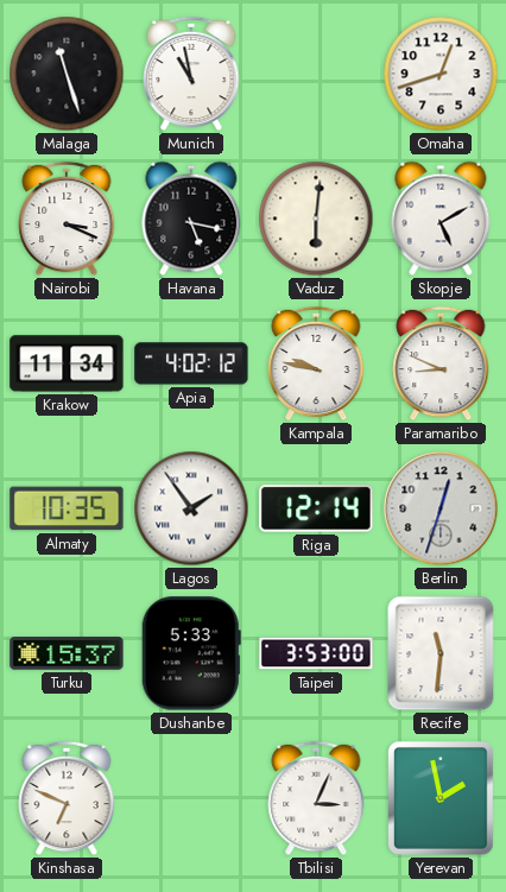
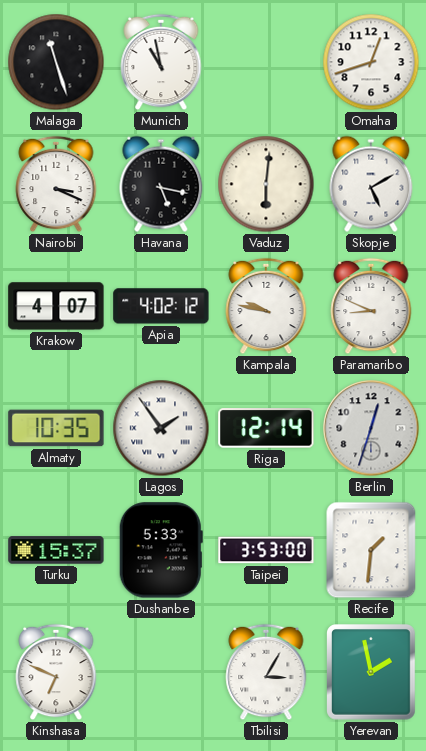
Krakow: 11:34 -> 4:07 (56, 306)
Recife: 11:31 -> 1:31 (371, 550)
Tbilisi: 3:04 -> 3:05 (266, 672)
